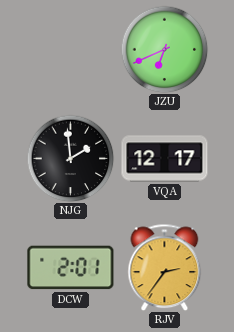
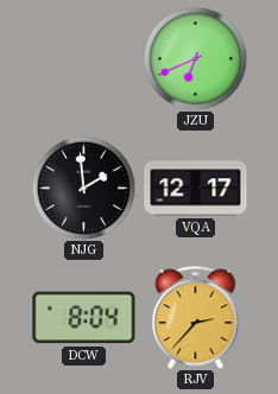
DCW: 2:01 -> 8:04 (84, 318)
RJV: 2:36 -> 2:37 (196, 317)
